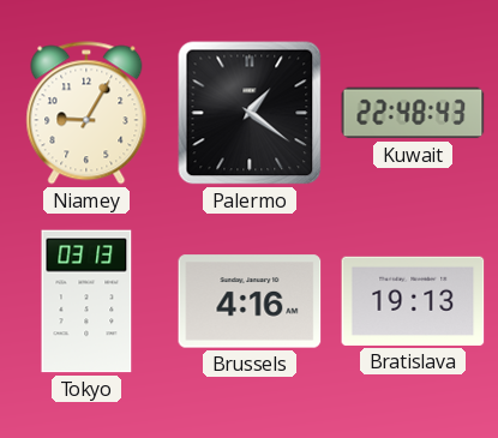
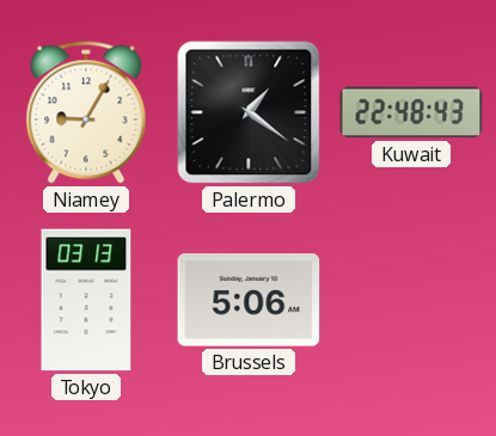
Brussels: 4:16 -> 5:06 (249, 300)
Bratislava: 19:13 -> none (413, 301)
